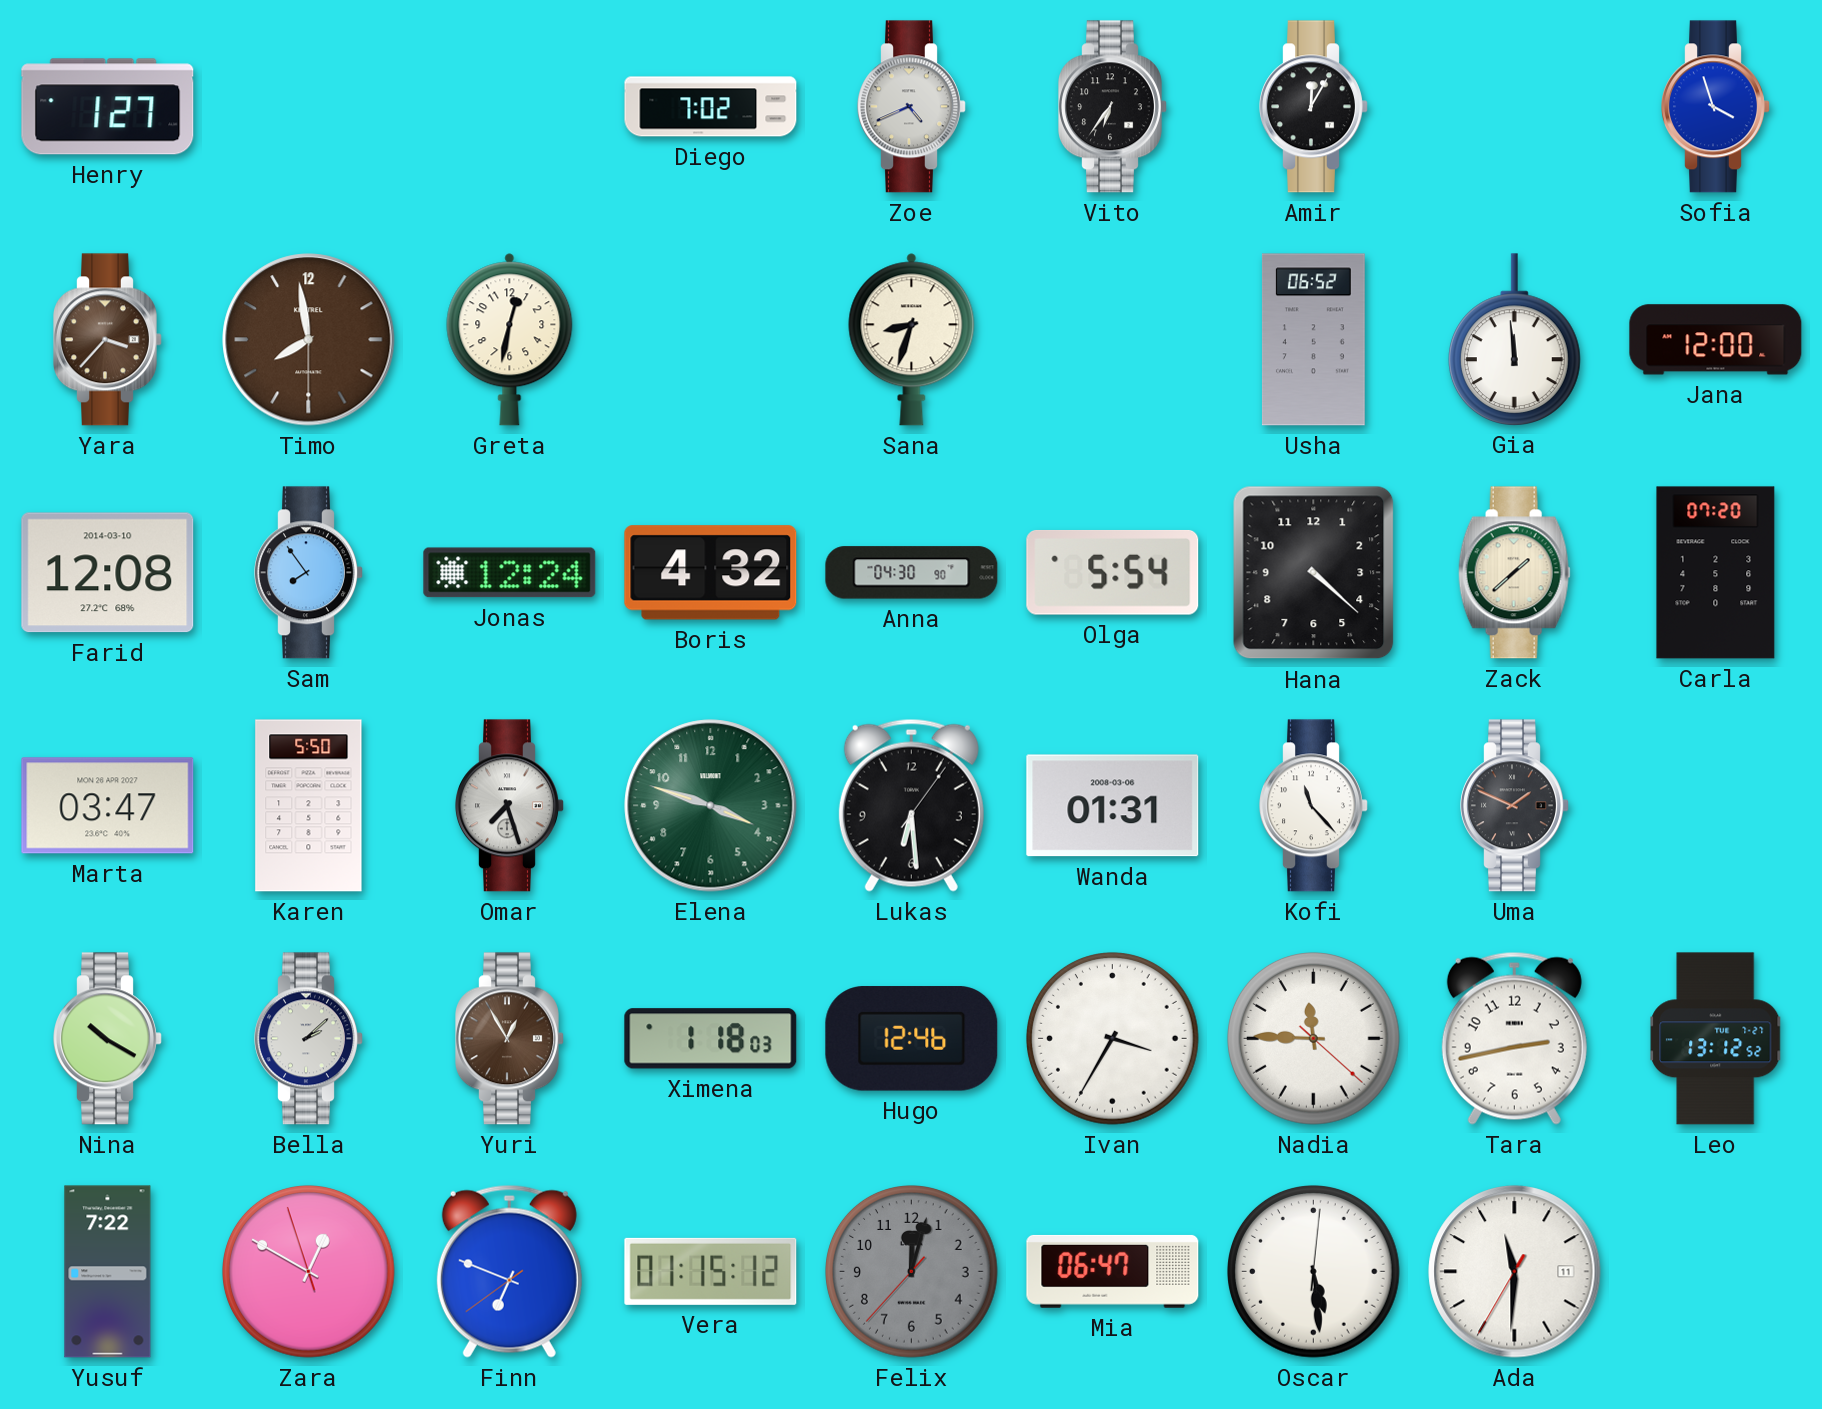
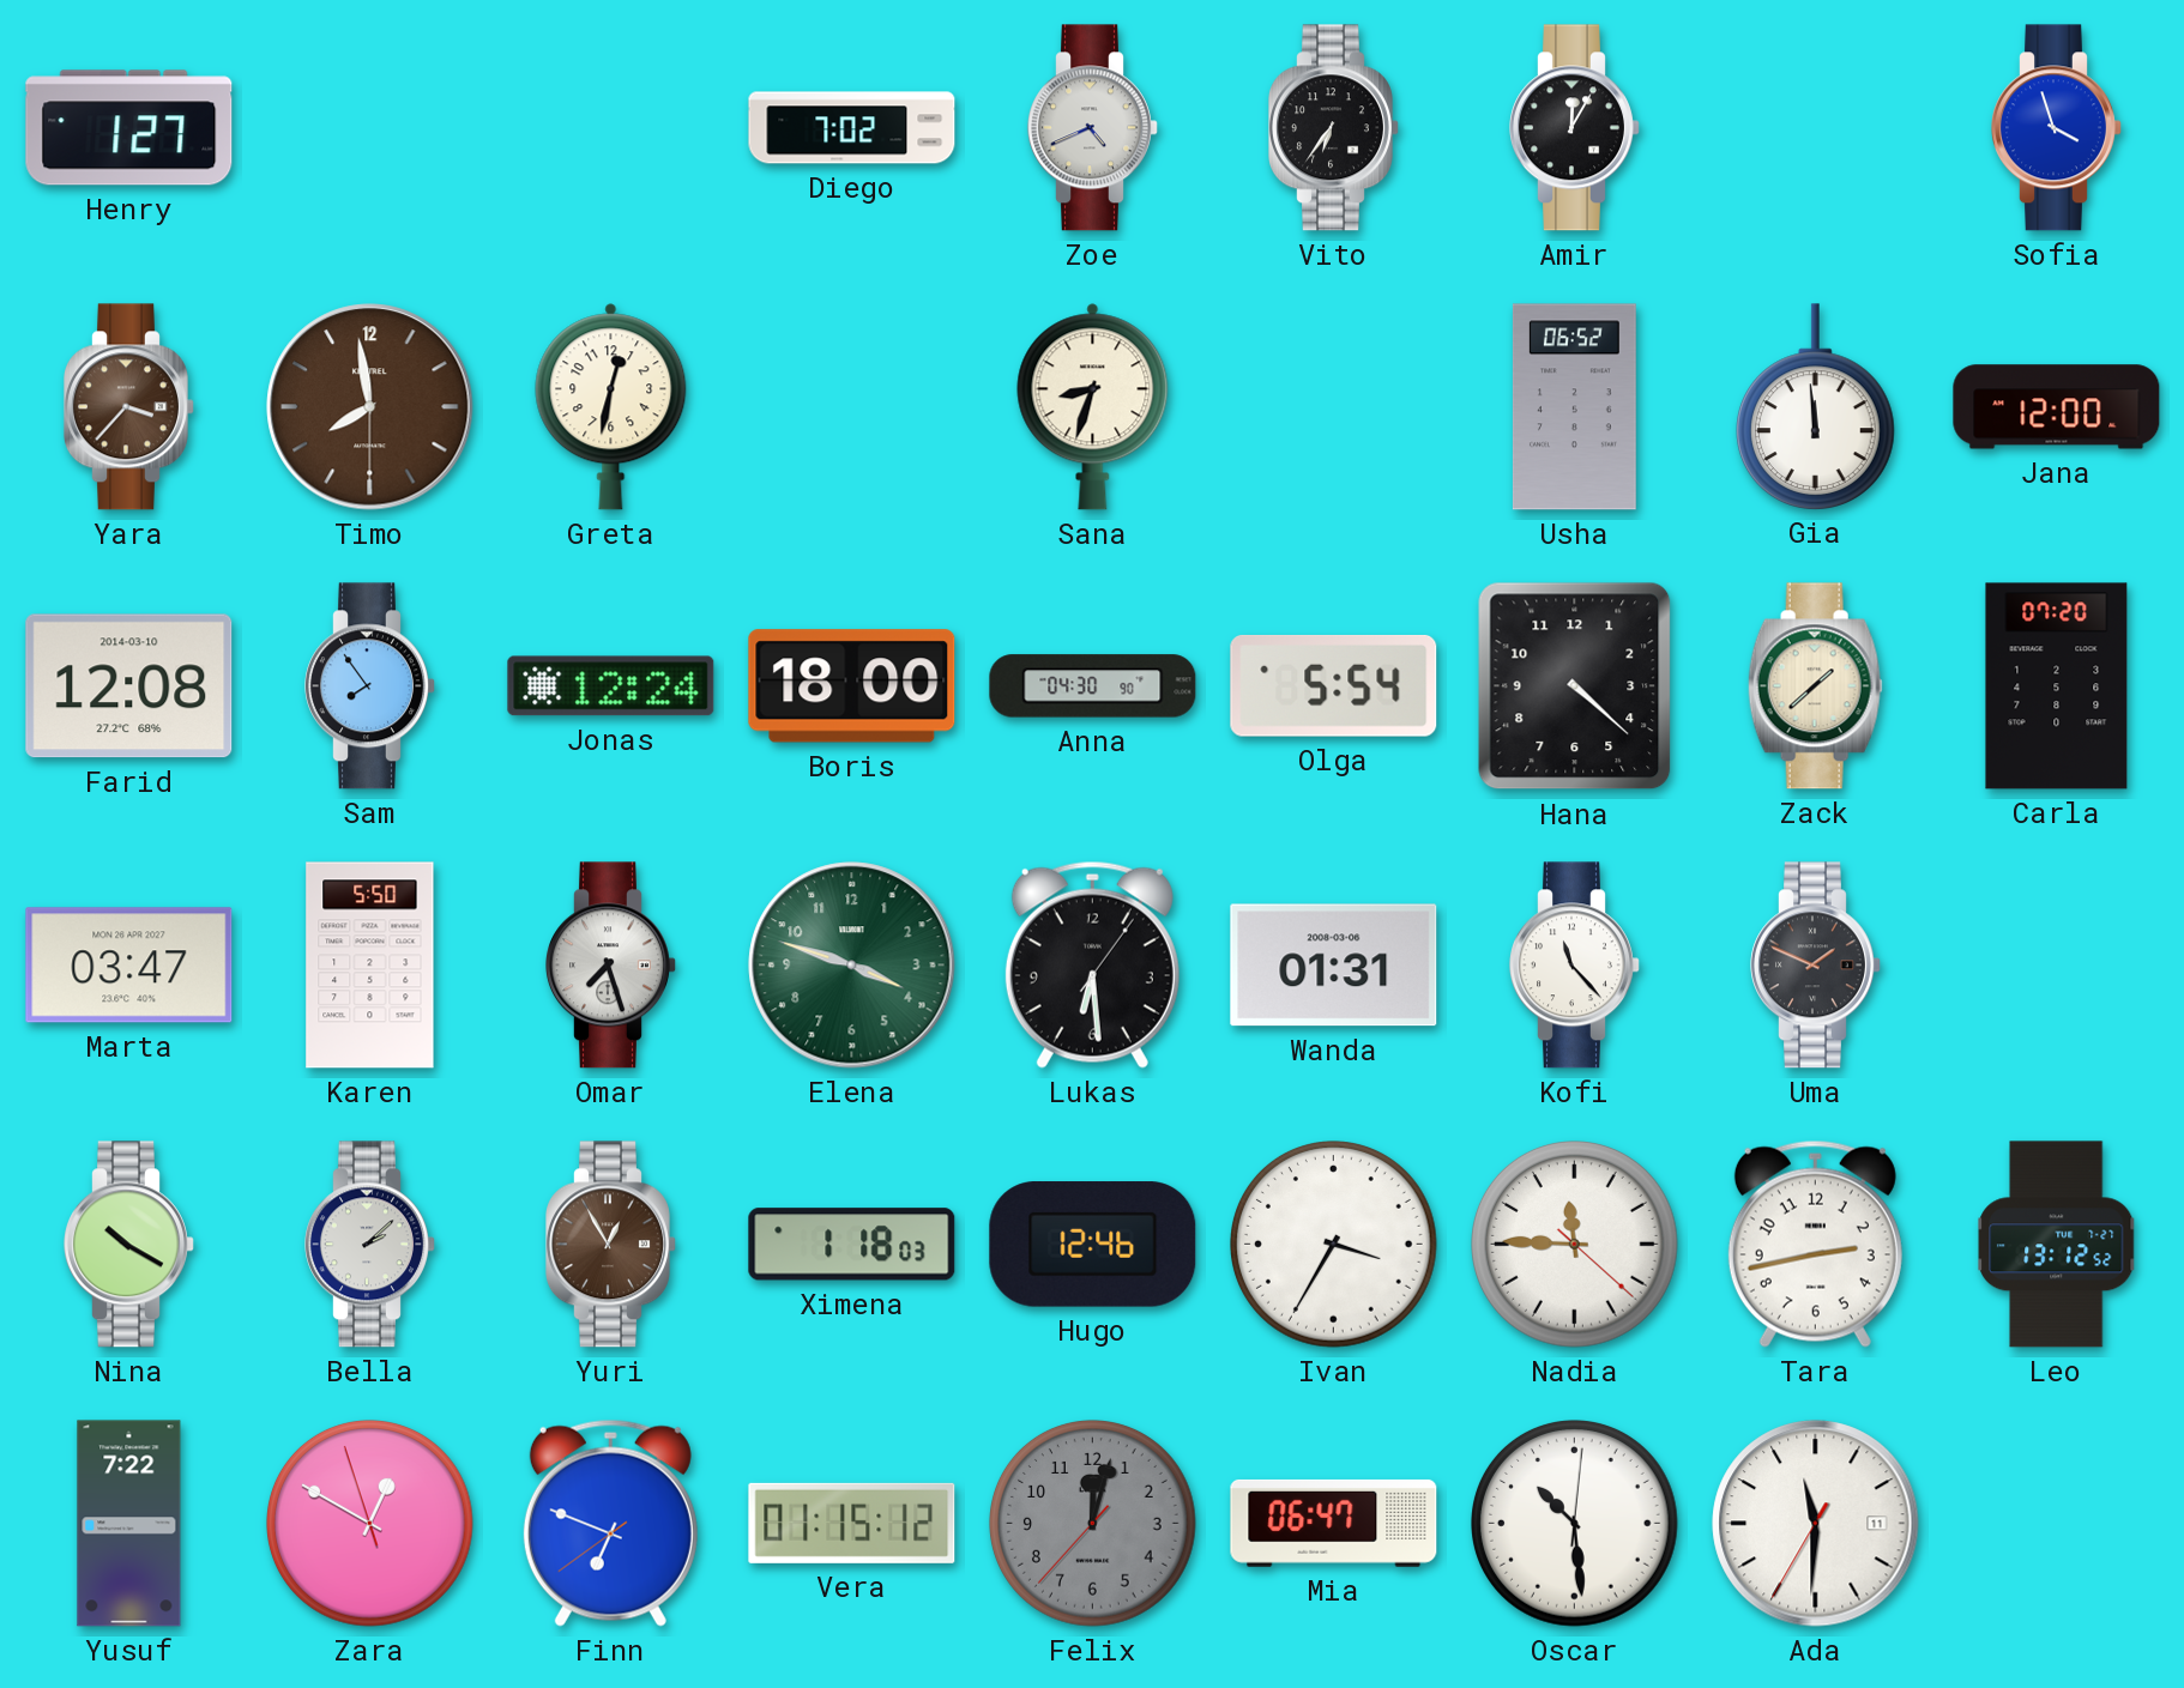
Boris: 4:32 -> 18:00 (852, 686)
Oscar: 5:29 -> 10:29 (1575, 1524)
